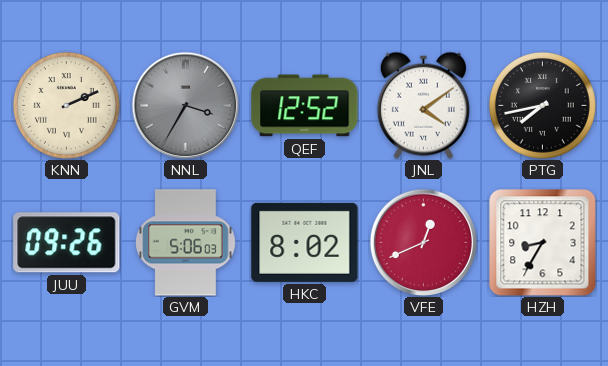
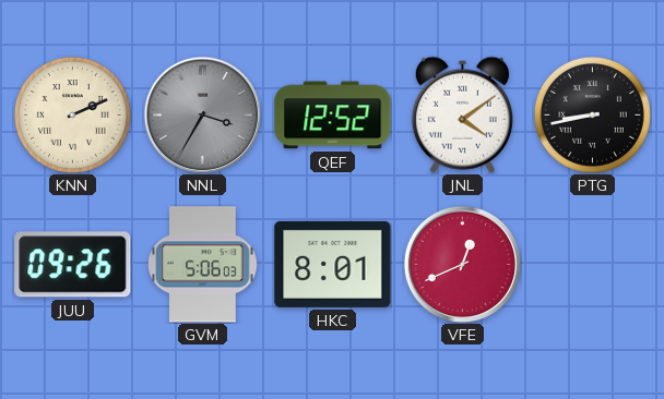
PTG: 7:43 -> 8:43 (592, 114)
HKC: 8:02 -> 8:01 (333, 264)
HZH: 8:35 -> none (542, 242)
